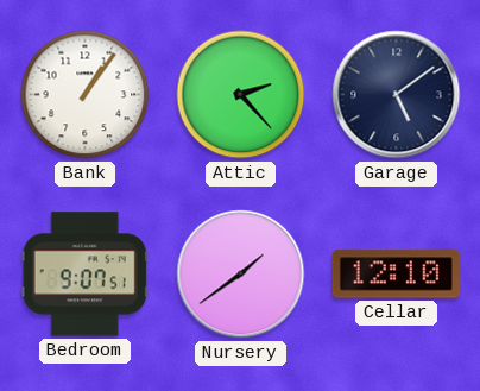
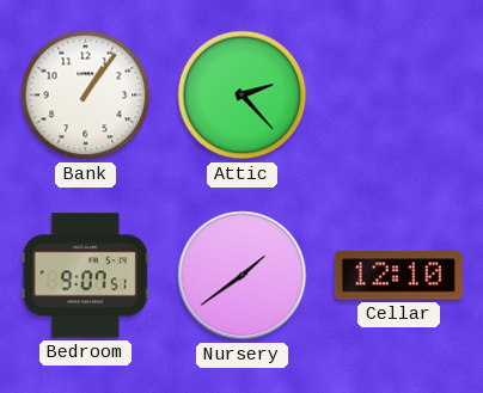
Garage: 5:09 -> none (397, 95)
